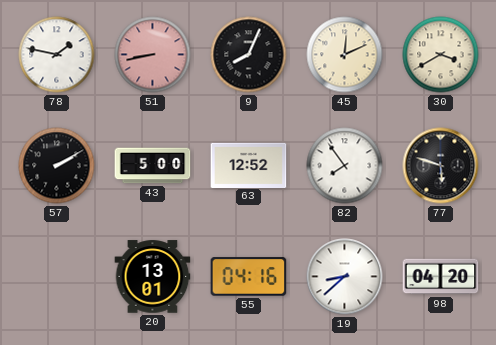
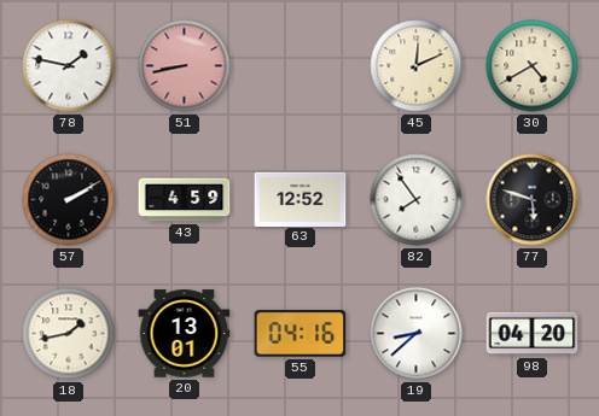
9: 8:04 -> none (249, 55)
30: 3:40 -> 4:40 (533, 66)
43: 5:00 -> 4:59 (185, 200)
18: none -> 1:43 (69, 334)
